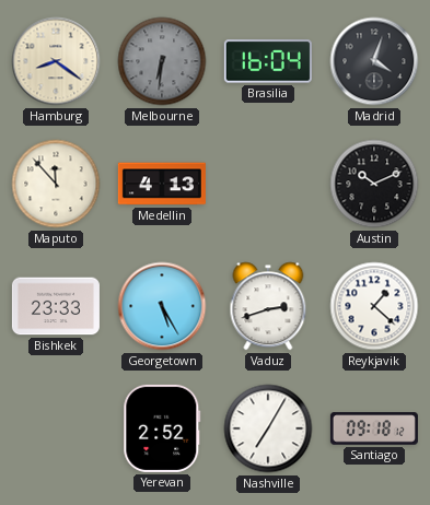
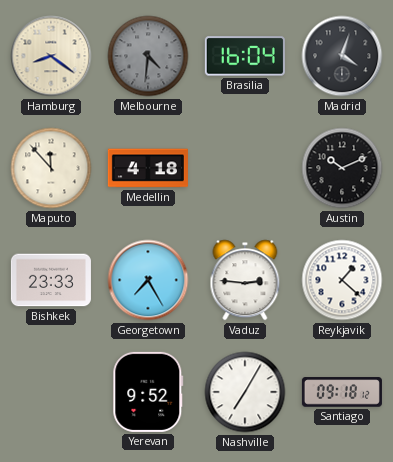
Melbourne: 6:31 -> 4:31 (148, 56)
Medellin: 4:13 -> 4:18 (148, 168)
Georgetown: 5:25 -> 7:25 (148, 280)
Vaduz: 2:42 -> 2:46 (245, 280)
Yerevan: 2:52 -> 9:52 (148, 392)
